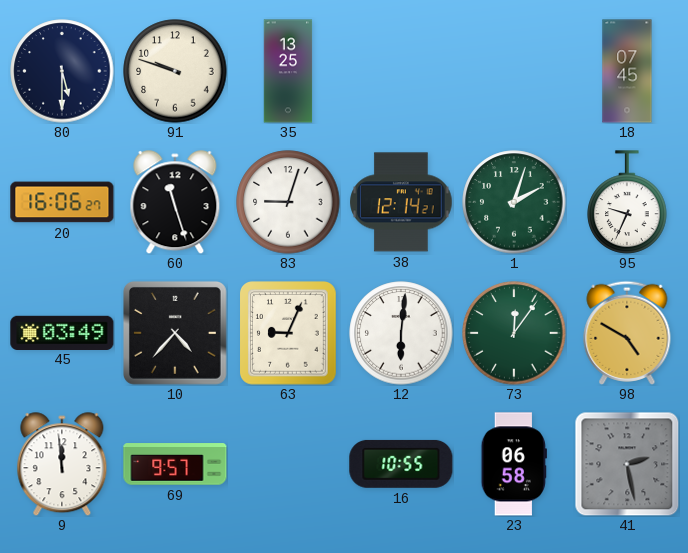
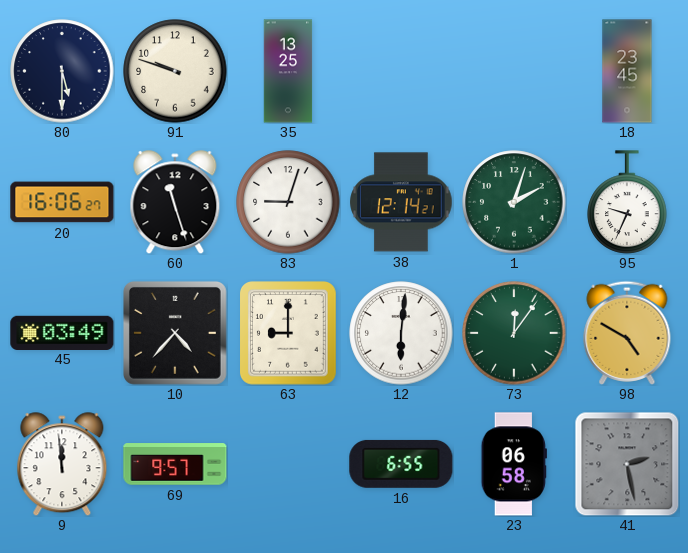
18: 07:45 -> 23:45 (627, 71)
63: 9:04 -> 9:00 (289, 334)
16: 10:55 -> 6:55 (401, 464)
